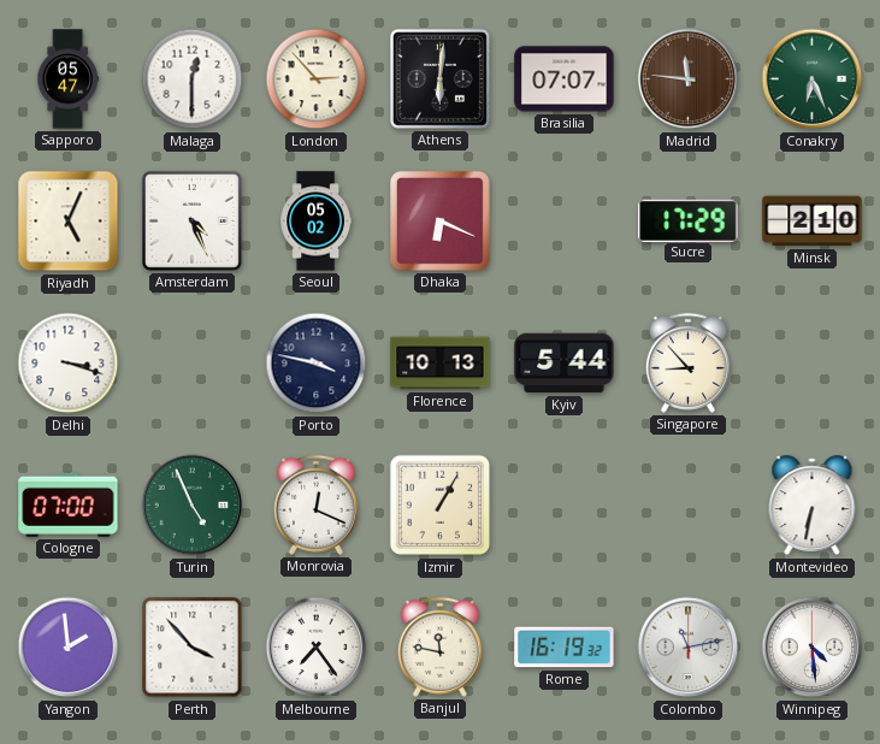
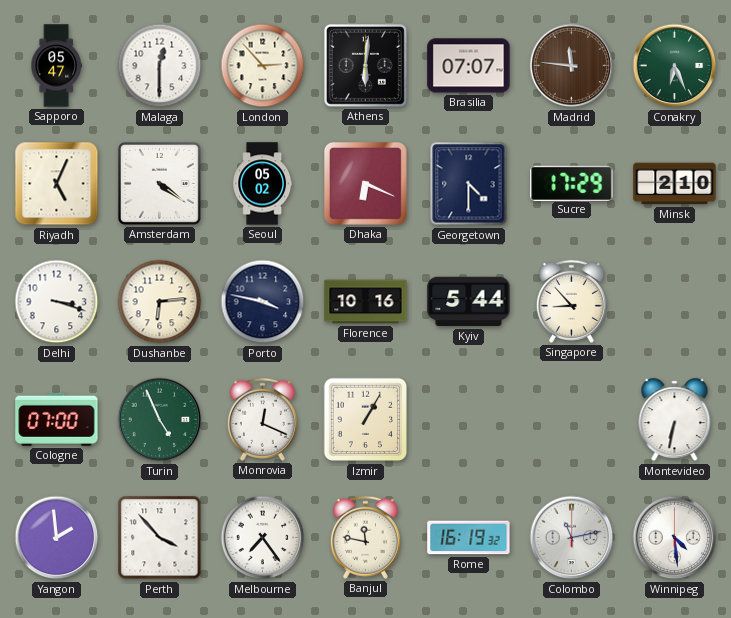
Amsterdam: 4:26 -> 4:21 (159, 183)
Georgetown: none -> 4:30 (469, 184)
Dushanbe: none -> 6:14 (160, 302)
Florence: 10:13 -> 10:16 (366, 302)
